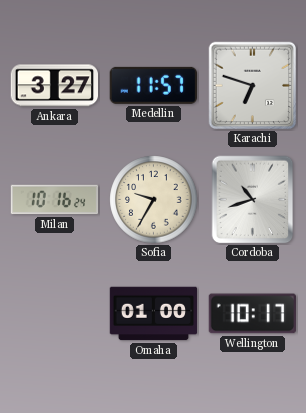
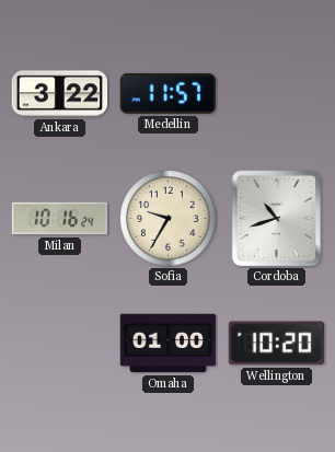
Ankara: 3:27 -> 3:22 (59, 94)
Karachi: 6:48 -> none (253, 86)
Wellington: 10:17 -> 10:20 (276, 344)
